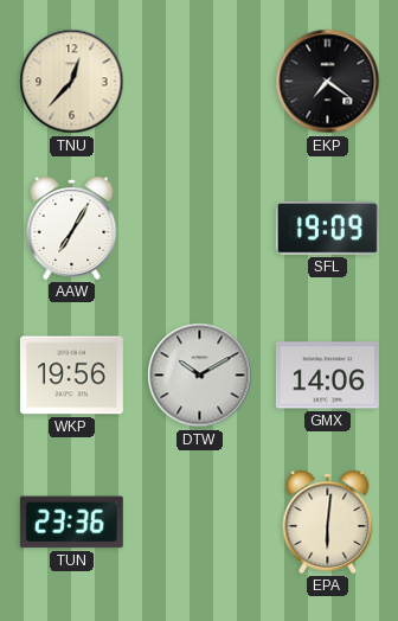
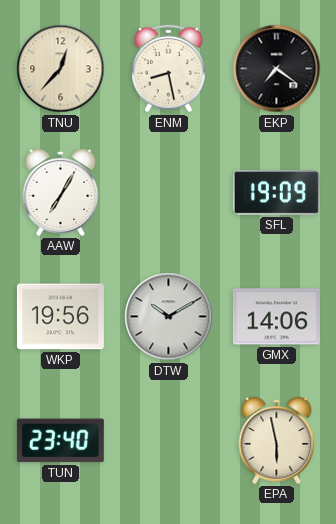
ENM: none -> 8:28 (169, 69)
TUN: 23:36 -> 23:40 (60, 441)
EPA: 6:01 -> 5:58 (277, 441)
